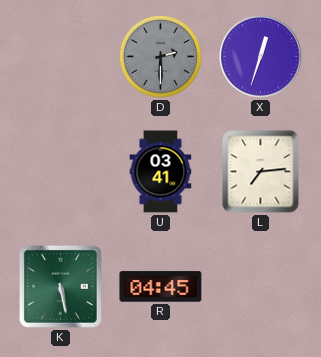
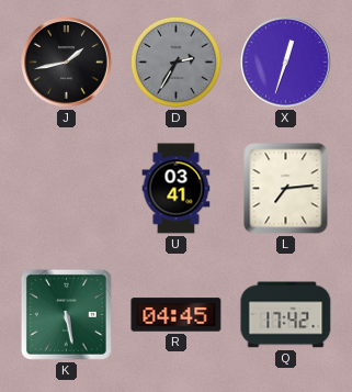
J: none -> 1:43 (67, 63)
D: 2:30 -> 2:35 (175, 61)
Q: none -> 17:42 (286, 315)
